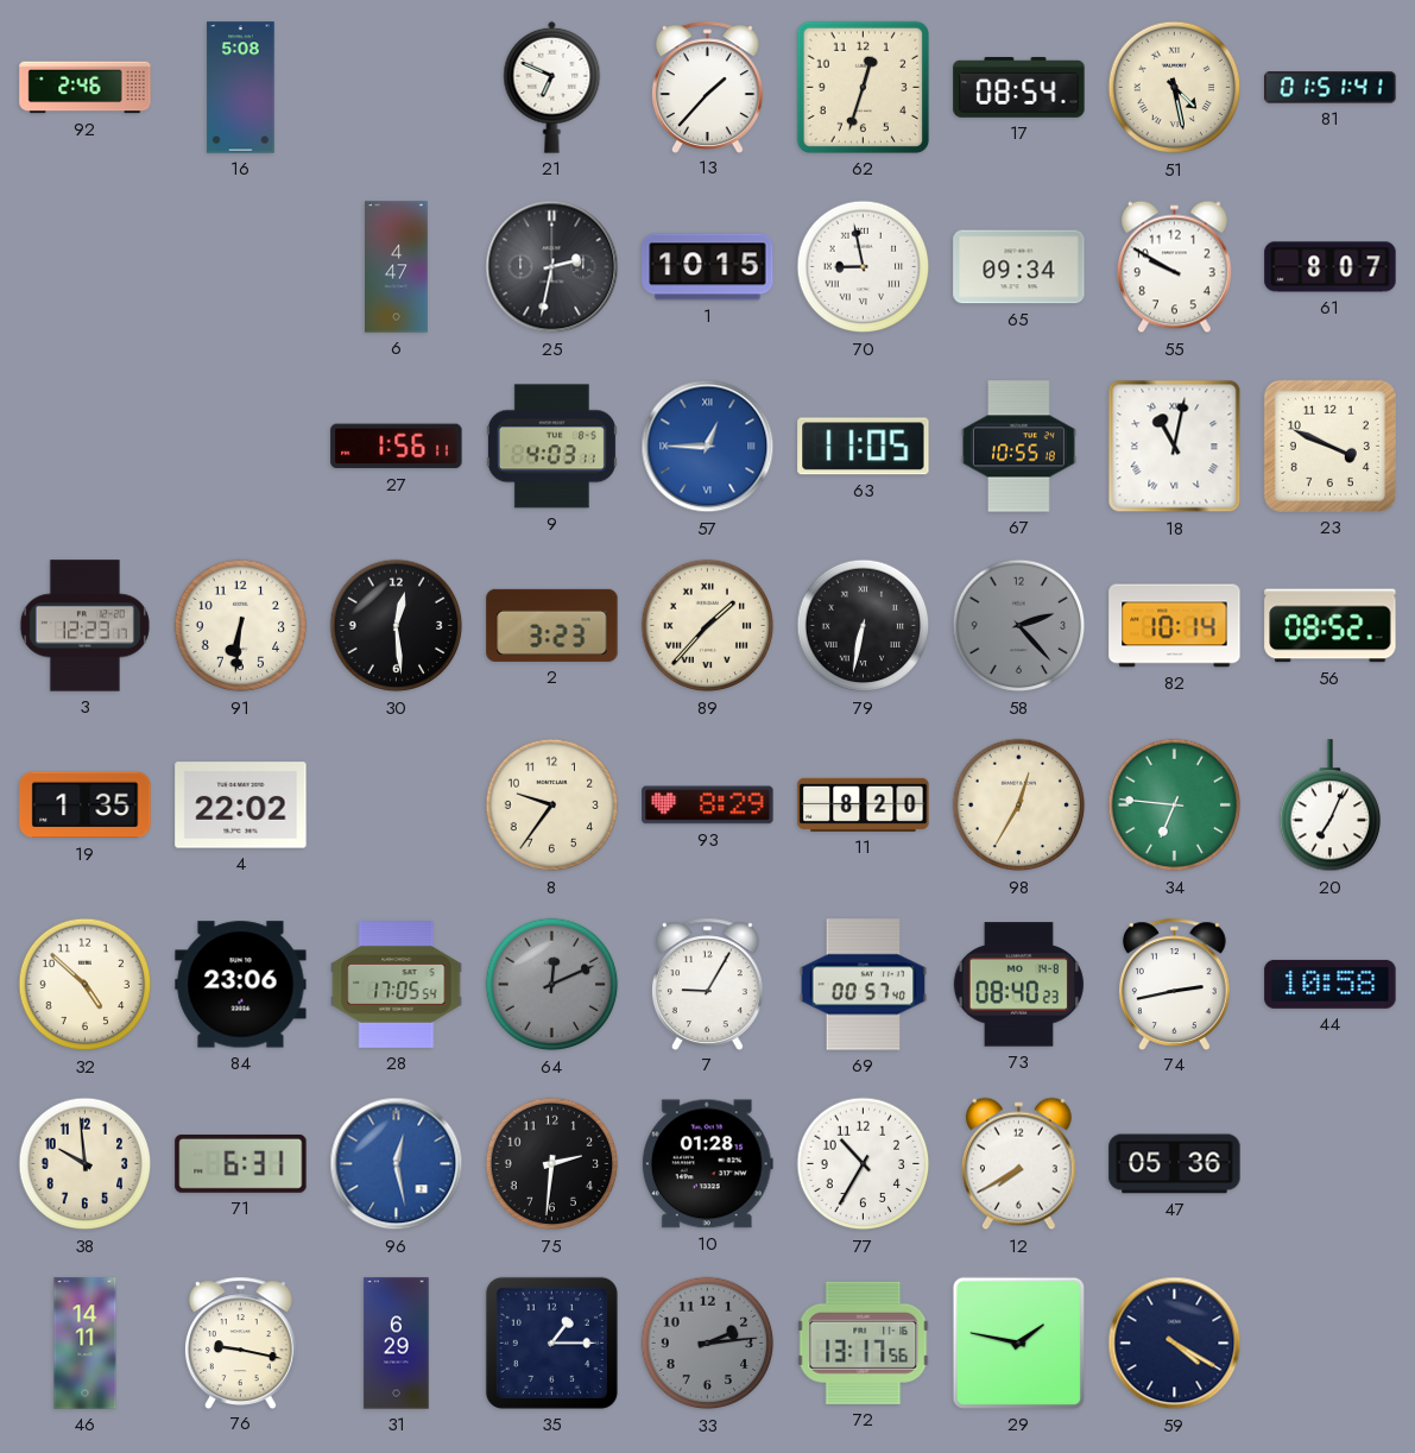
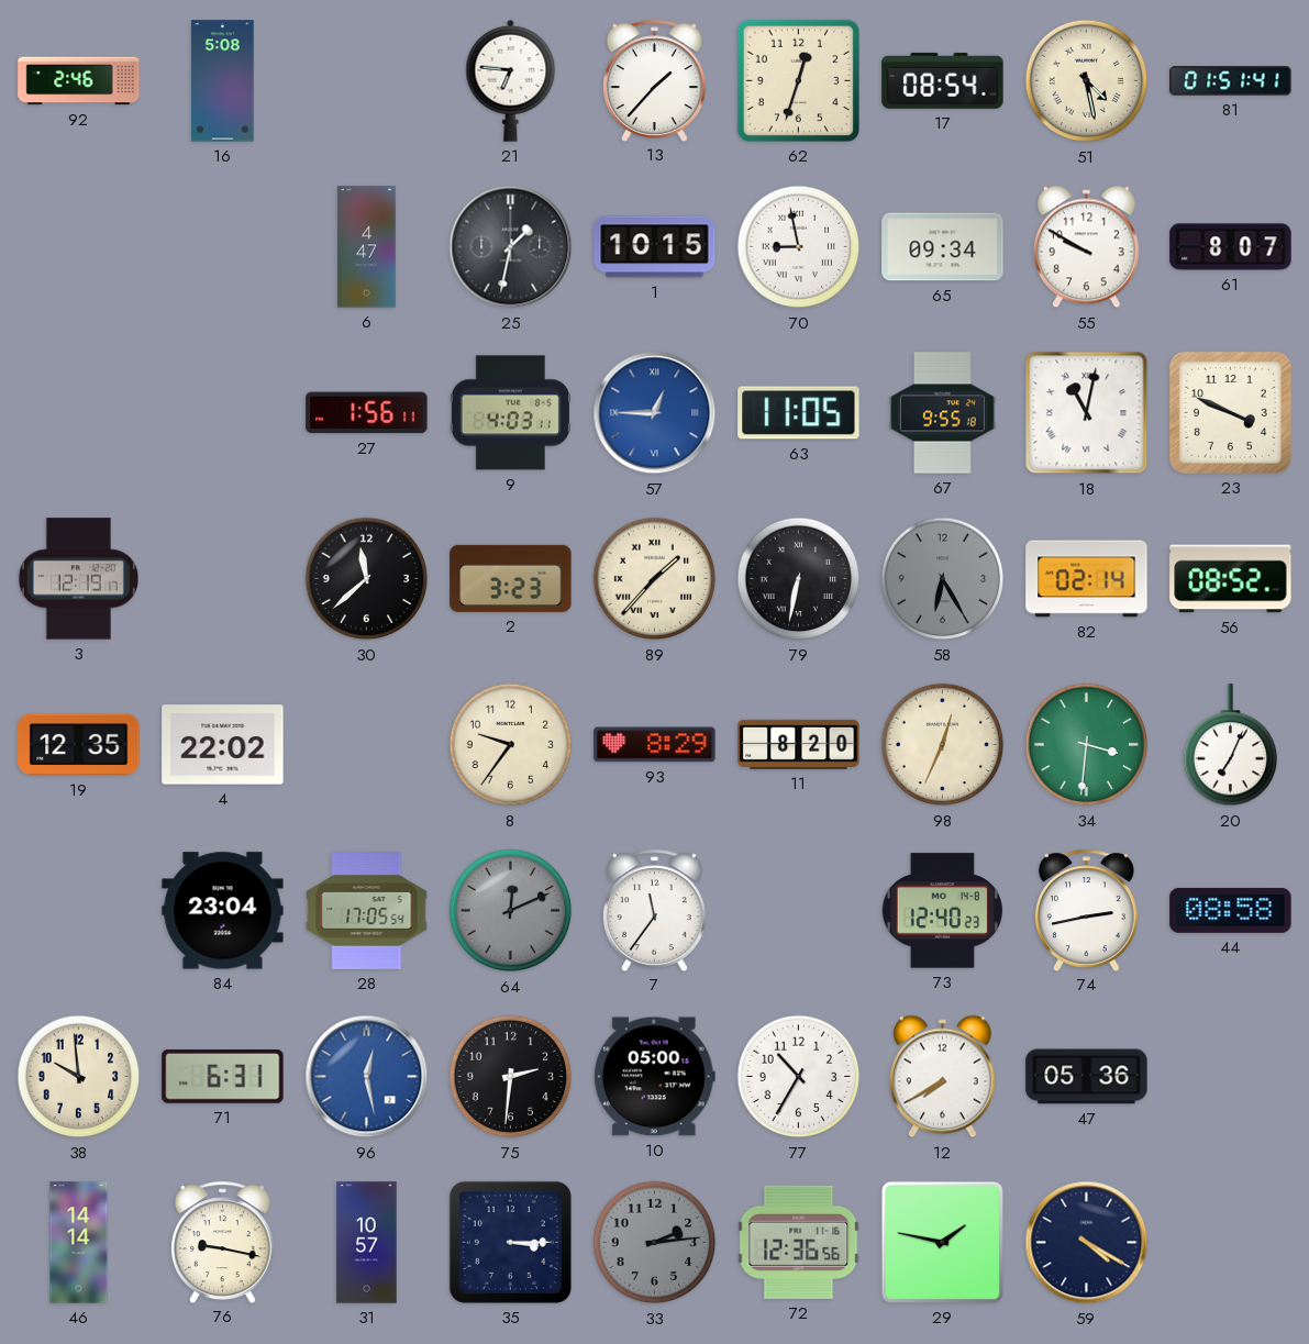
21: 6:49 -> 6:46 (511, 80)
25: 2:32 -> 1:32 (511, 247)
67: 10:55 -> 9:55 (943, 413)
3: 12:23 -> 12:19 (78, 579)
91: 6:31 -> none (241, 626)
30: 12:29 -> 11:38 (367, 579)
58: 2:23 -> 6:25 (943, 579)
82: 10:14 -> 02:14 (1087, 579)
19: 1:35 -> 12:35 (79, 745)
98: 12:35 -> 12:34 (943, 745)
34: 6:46 -> 3:31 (1087, 745)
32: 4:52 -> none (86, 985)
84: 23:06 -> 23:04 (223, 911)
7: 9:05 -> 11:36 (654, 910)
69: 00:57 -> none (864, 985)
73: 08:40 -> 12:40 (942, 911)
44: 10:58 -> 08:58 (1231, 910)
10: 01:28 -> 05:00 (654, 1077)
46: 14:11 -> 14:14 (79, 1243)
31: 6:29 -> 10:57 (367, 1243)
35: 1:15 -> 3:15 (510, 1242)
72: 13:17 -> 12:36 (799, 1242)
